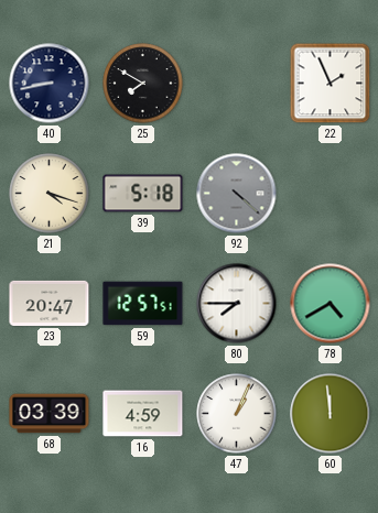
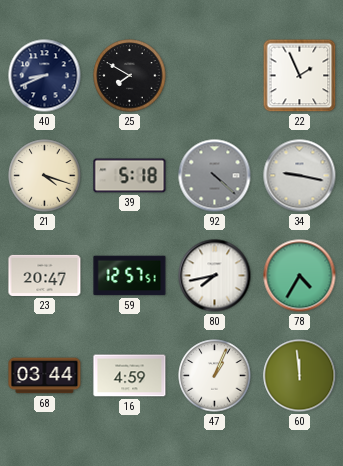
40: 8:43 -> 8:41 (45, 76)
34: none -> 9:17 (300, 176)
80: 7:45 -> 7:43 (215, 276)
78: 4:40 -> 4:35 (300, 276)
68: 03:39 -> 03:44 (45, 376)
